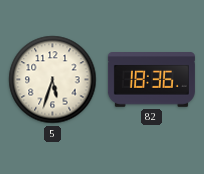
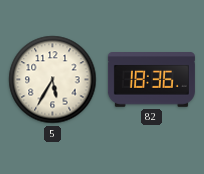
5: 5:33 -> 5:35 (53, 80)
